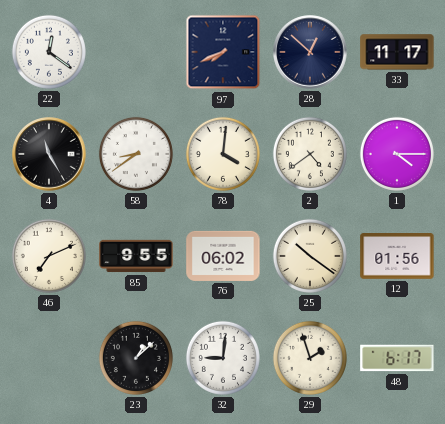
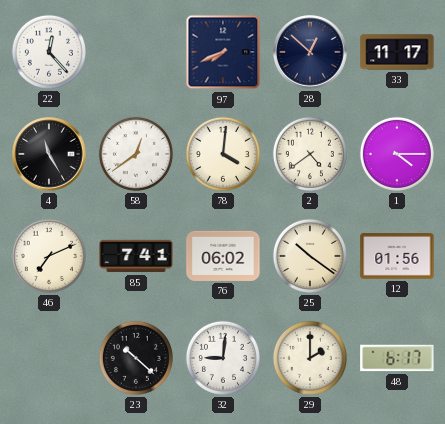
22: 12:21 -> 12:23 (49, 52)
58: 8:39 -> 12:39 (136, 154)
85: 9:55 -> 7:41 (136, 256)
23: 1:08 -> 10:22 (136, 358)
29: 1:57 -> 2:00 (310, 358)
